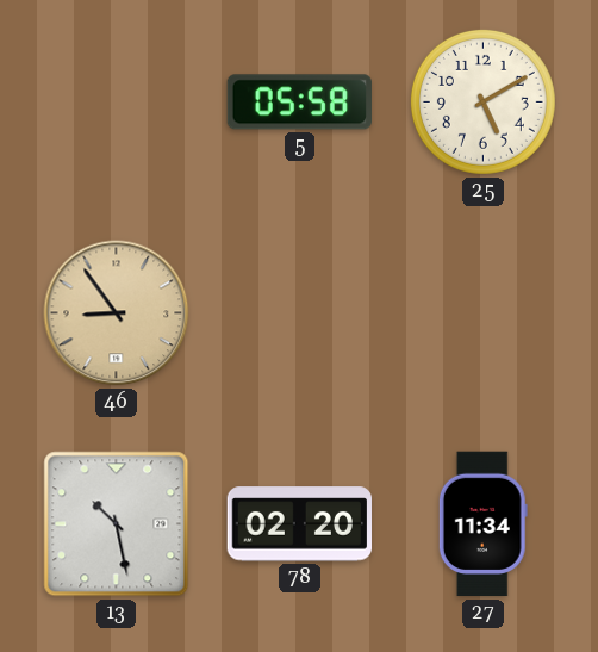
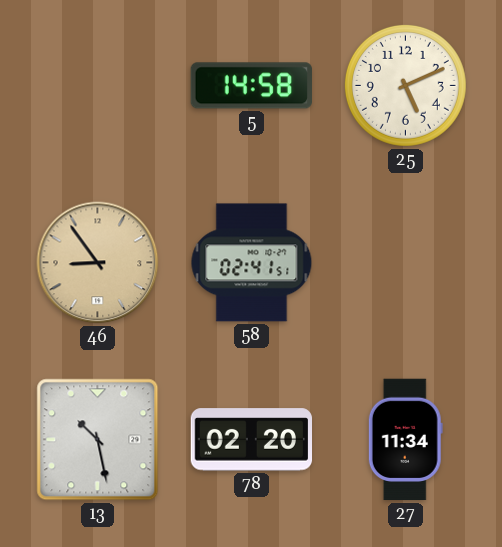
5: 05:58 -> 14:58 (251, 86)
25: 5:10 -> 5:11 (405, 85)
58: none -> 02:41 (252, 263)
